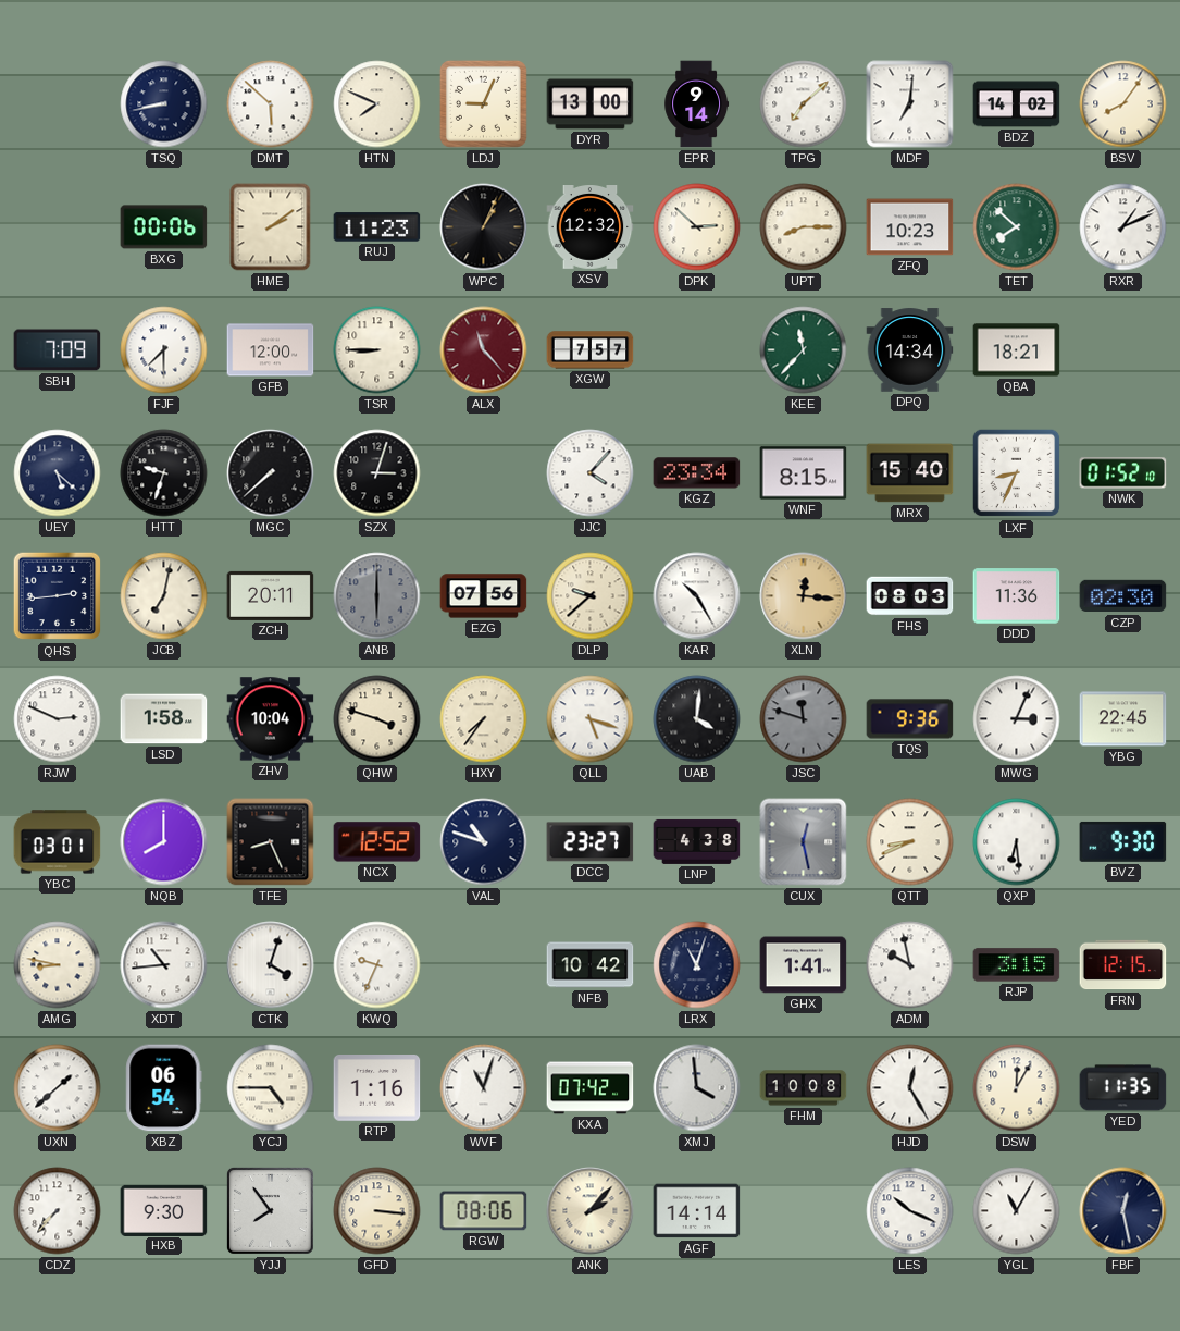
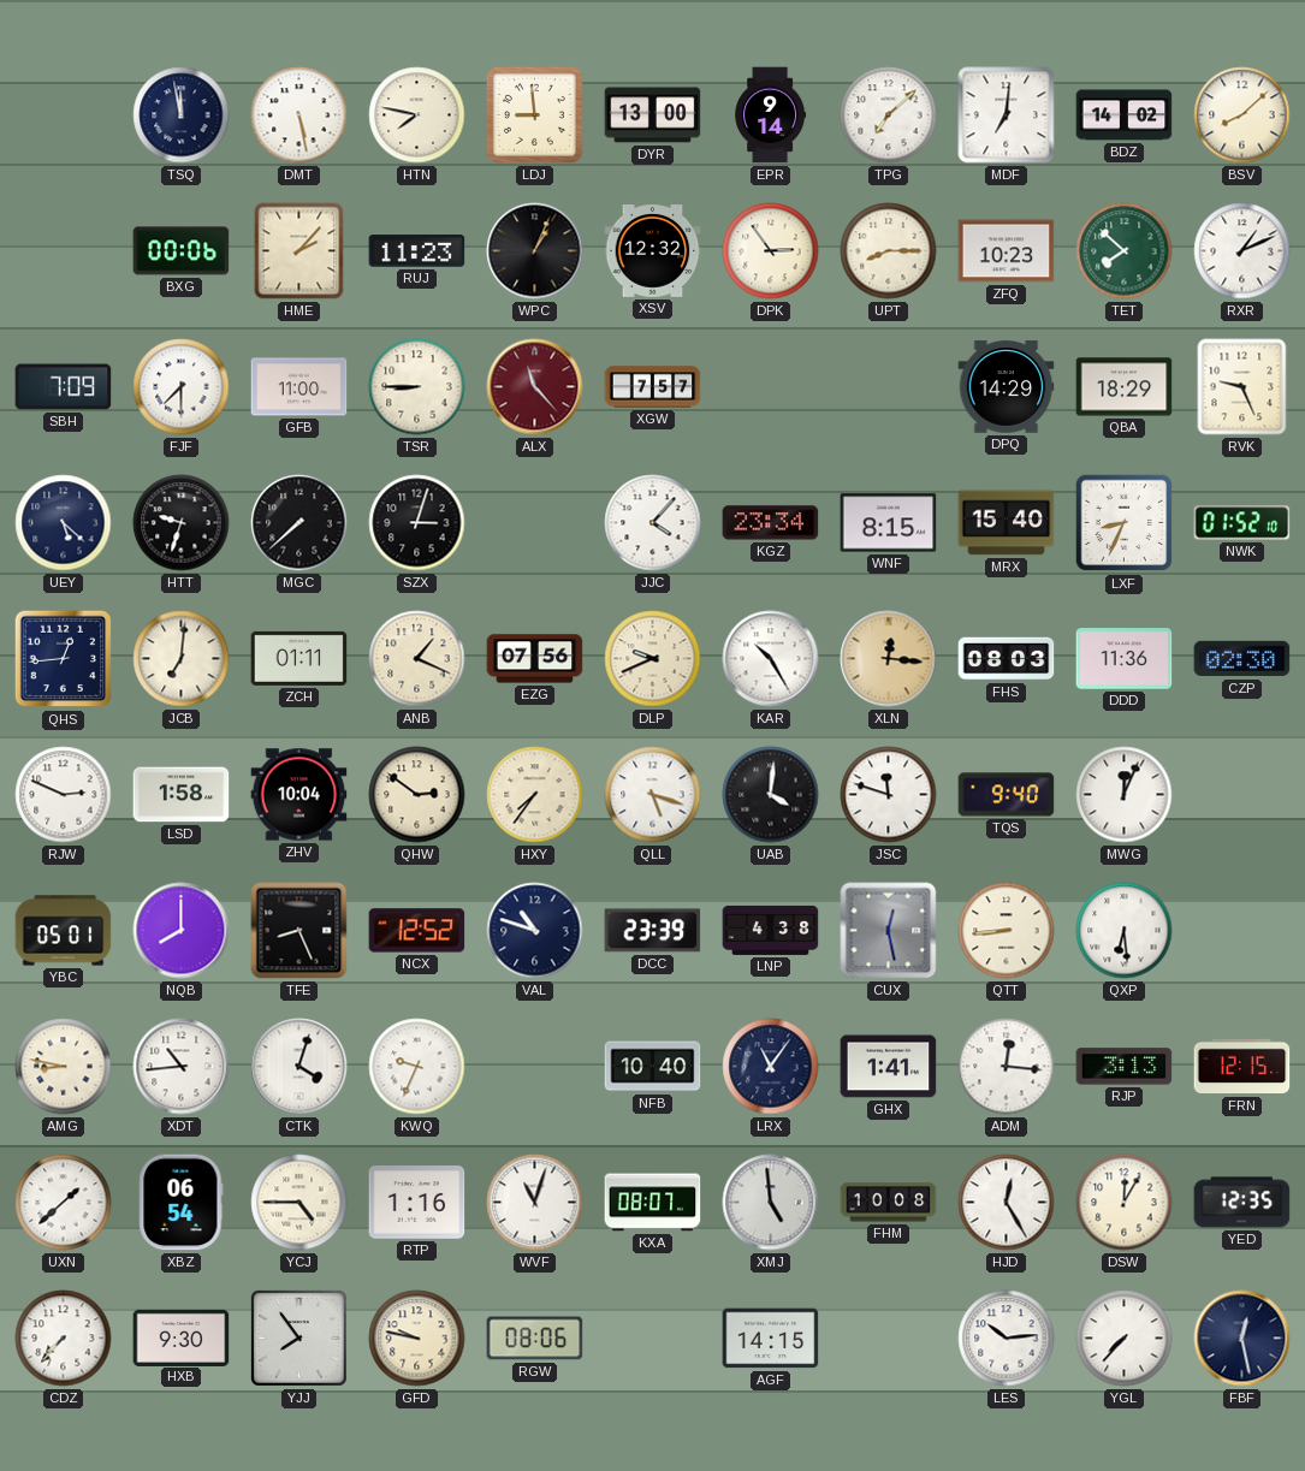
TSQ: 8:43 -> 11:58 (182, 115)
DMT: 5:52 -> 5:28 (299, 115)
HTN: 7:49 -> 7:47 (417, 115)
LDJ: 9:04 -> 8:59 (534, 114)
BSV: 8:06 -> 8:08 (1242, 115)
HME: 2:09 -> 2:07 (299, 251)
DPK: 2:52 -> 2:54 (771, 251)
GFB: 12:00 -> 11:00 (299, 387)
KEE: 11:37 -> none (804, 350)
DPQ: 14:34 -> 14:29 (1007, 387)
QBA: 18:21 -> 18:29 (1125, 387)
RVK: none -> 9:26 (1242, 387)
QHS: 2:44 -> 12:44 (64, 659)
JCB: 7:02 -> 7:01 (182, 659)
ZCH: 20:11 -> 01:11 (299, 658)
ANB: 6:00 -> 1:19 (417, 659)
ANB dial: grey -> cream (417, 659)
DLP: 9:38 -> 9:41 (653, 659)
QHW: 3:48 -> 2:51 (417, 795)
JSC dial: grey -> white (889, 795)
TQS: 9:36 -> 9:40 (1007, 795)
MWG: 3:04 -> 12:04 (1125, 795)
YBG: 22:45 -> none (1123, 719)
YBC: 03:01 -> 05:01 (64, 931)
DCC: 23:27 -> 23:39 (653, 931)
QTT: 8:41 -> 8:44 (1007, 931)
BVZ: 9:30 -> none (1123, 841)
NFB: 10:42 -> 10:40 (653, 1067)
LRX: 11:03 -> 11:06 (771, 1067)
ADM: 9:58 -> 12:16 (1007, 1067)
RJP: 3:15 -> 3:13 (1125, 1067)
KXA: 07:42 -> 08:07 (653, 1203)
XMJ: 3:59 -> 4:59 (771, 1203)
YED: 11:35 -> 12:35 (1242, 1203)
GFD: 3:16 -> 9:47 (417, 1339)
ANK: 2:07 -> none (591, 1211)
AGF: 14:14 -> 14:15 (771, 1339)
LES: 10:19 -> 10:14 (1007, 1339)
YGL: 11:05 -> 7:37 (1125, 1339)
